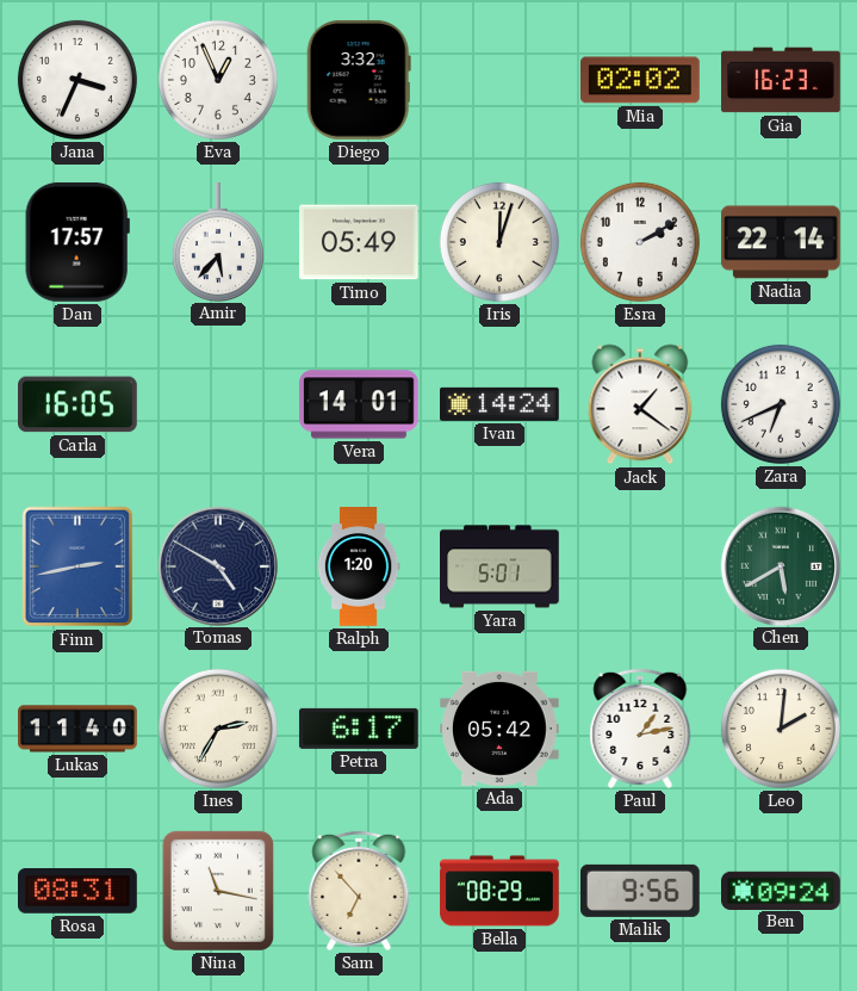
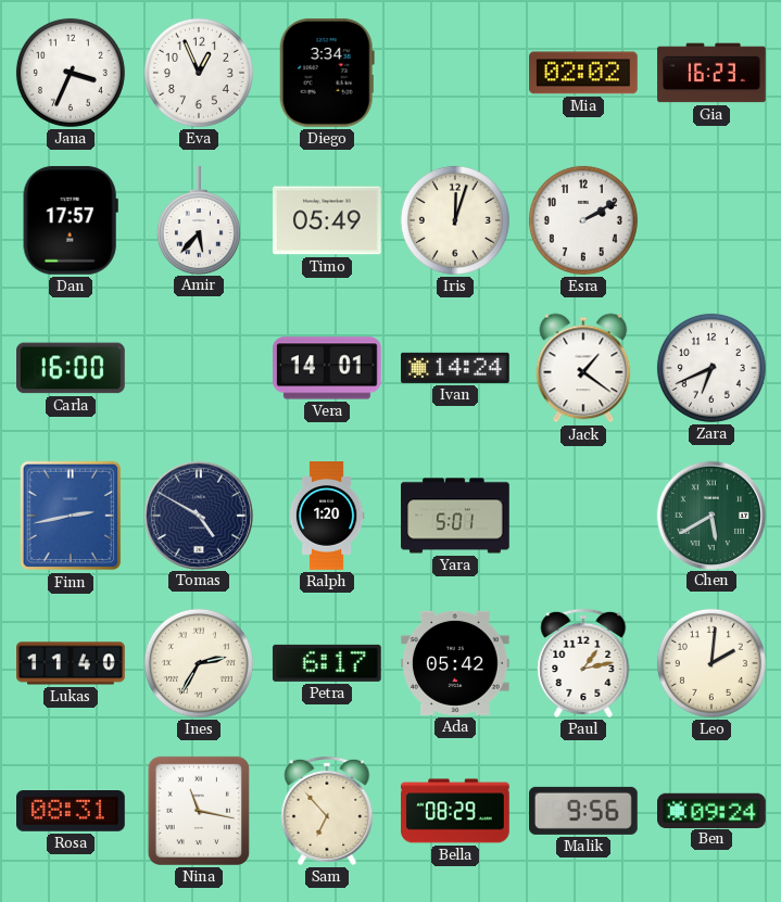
Diego: 3:32 -> 3:34 (327, 73)
Nadia: 22:14 -> none (782, 242)
Carla: 16:05 -> 16:00 (72, 368)
